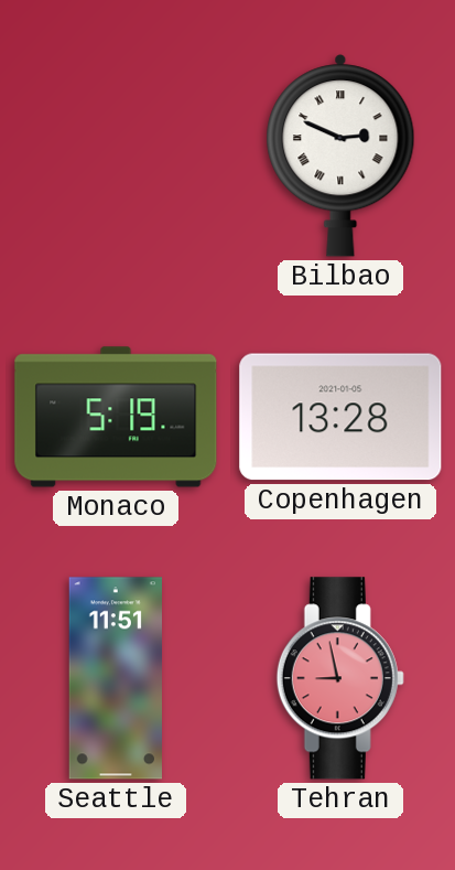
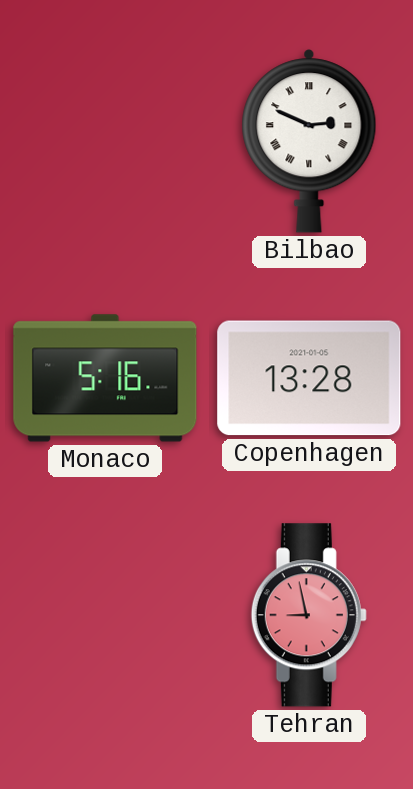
Monaco: 5:19 -> 5:16 (105, 378)
Seattle: 11:51 -> none (115, 678)
